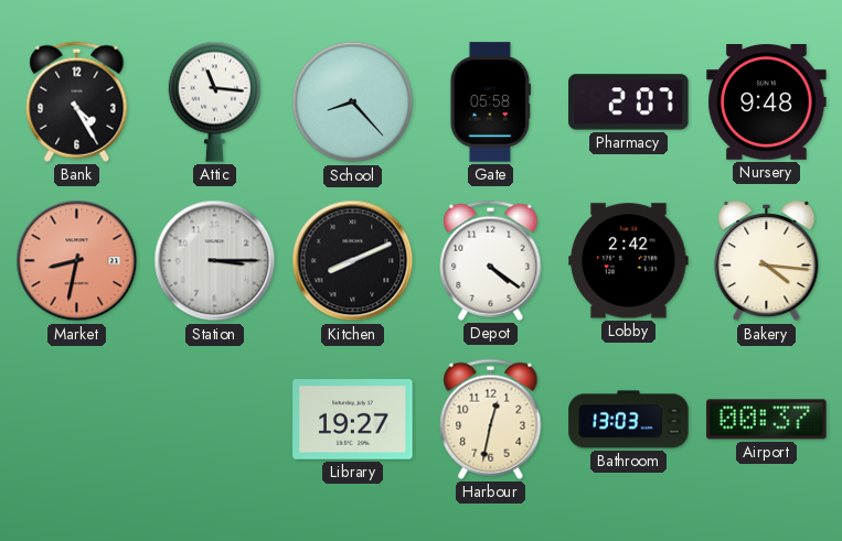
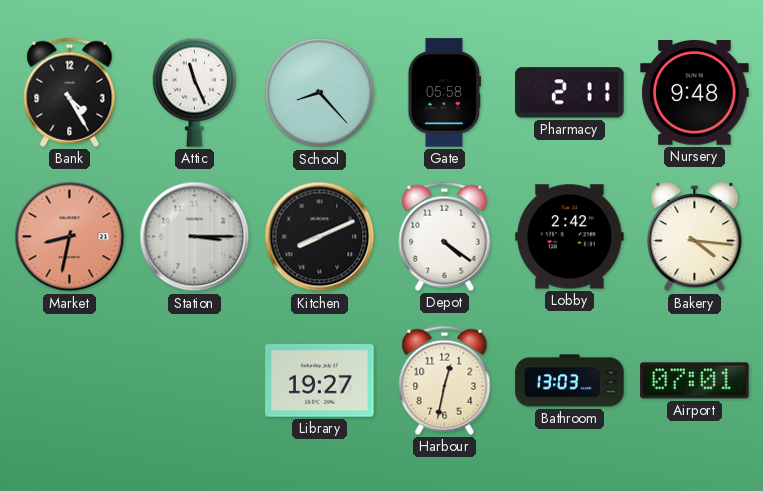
Attic: 11:16 -> 11:26 (194, 92)
Pharmacy: 2:07 -> 2:11 (570, 93)
Airport: 00:37 -> 07:01 (695, 381)
